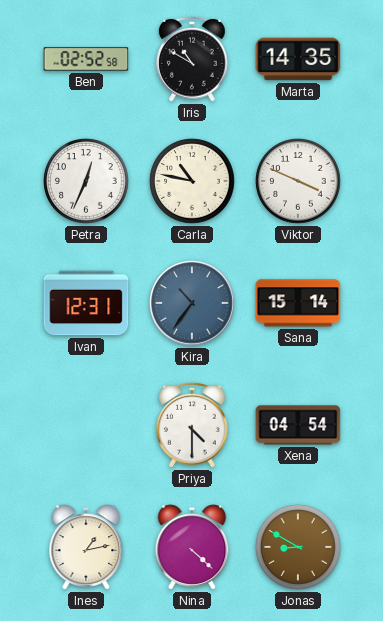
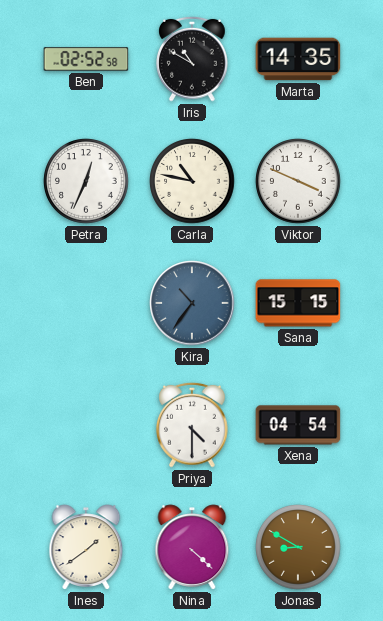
Ivan: 12:31 -> none (86, 303)
Sana: 15:14 -> 15:15 (298, 303)
Ines: 1:13 -> 1:39 (86, 547)
